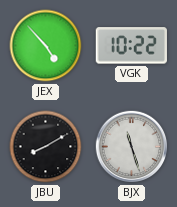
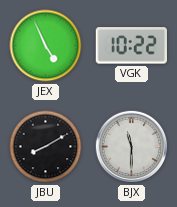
JEX: 4:53 -> 4:56 (46, 46)
BJX: 11:27 -> 11:30 (132, 147)
